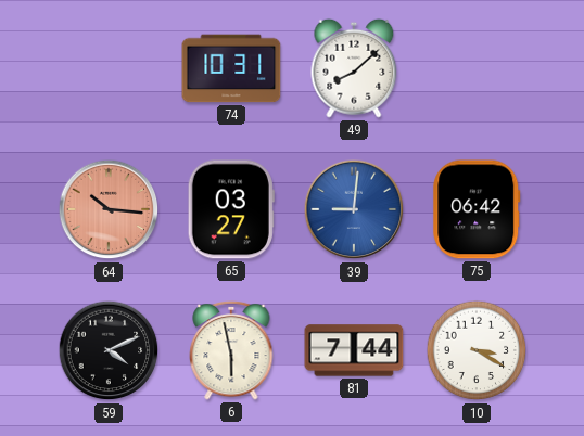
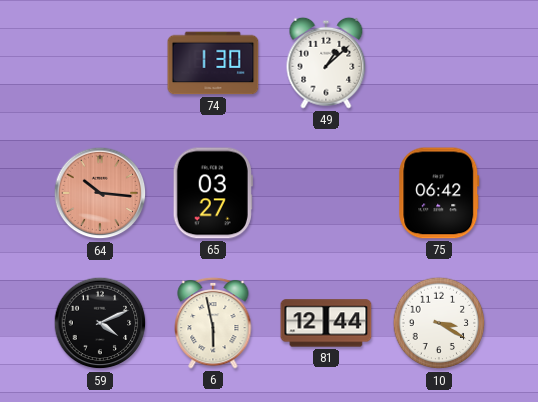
74: 10:31 -> 1:30 (213, 63)
49: 8:08 -> 1:08 (326, 63)
39: 9:01 -> none (354, 209)
81: 7:44 -> 12:44 (326, 323)
